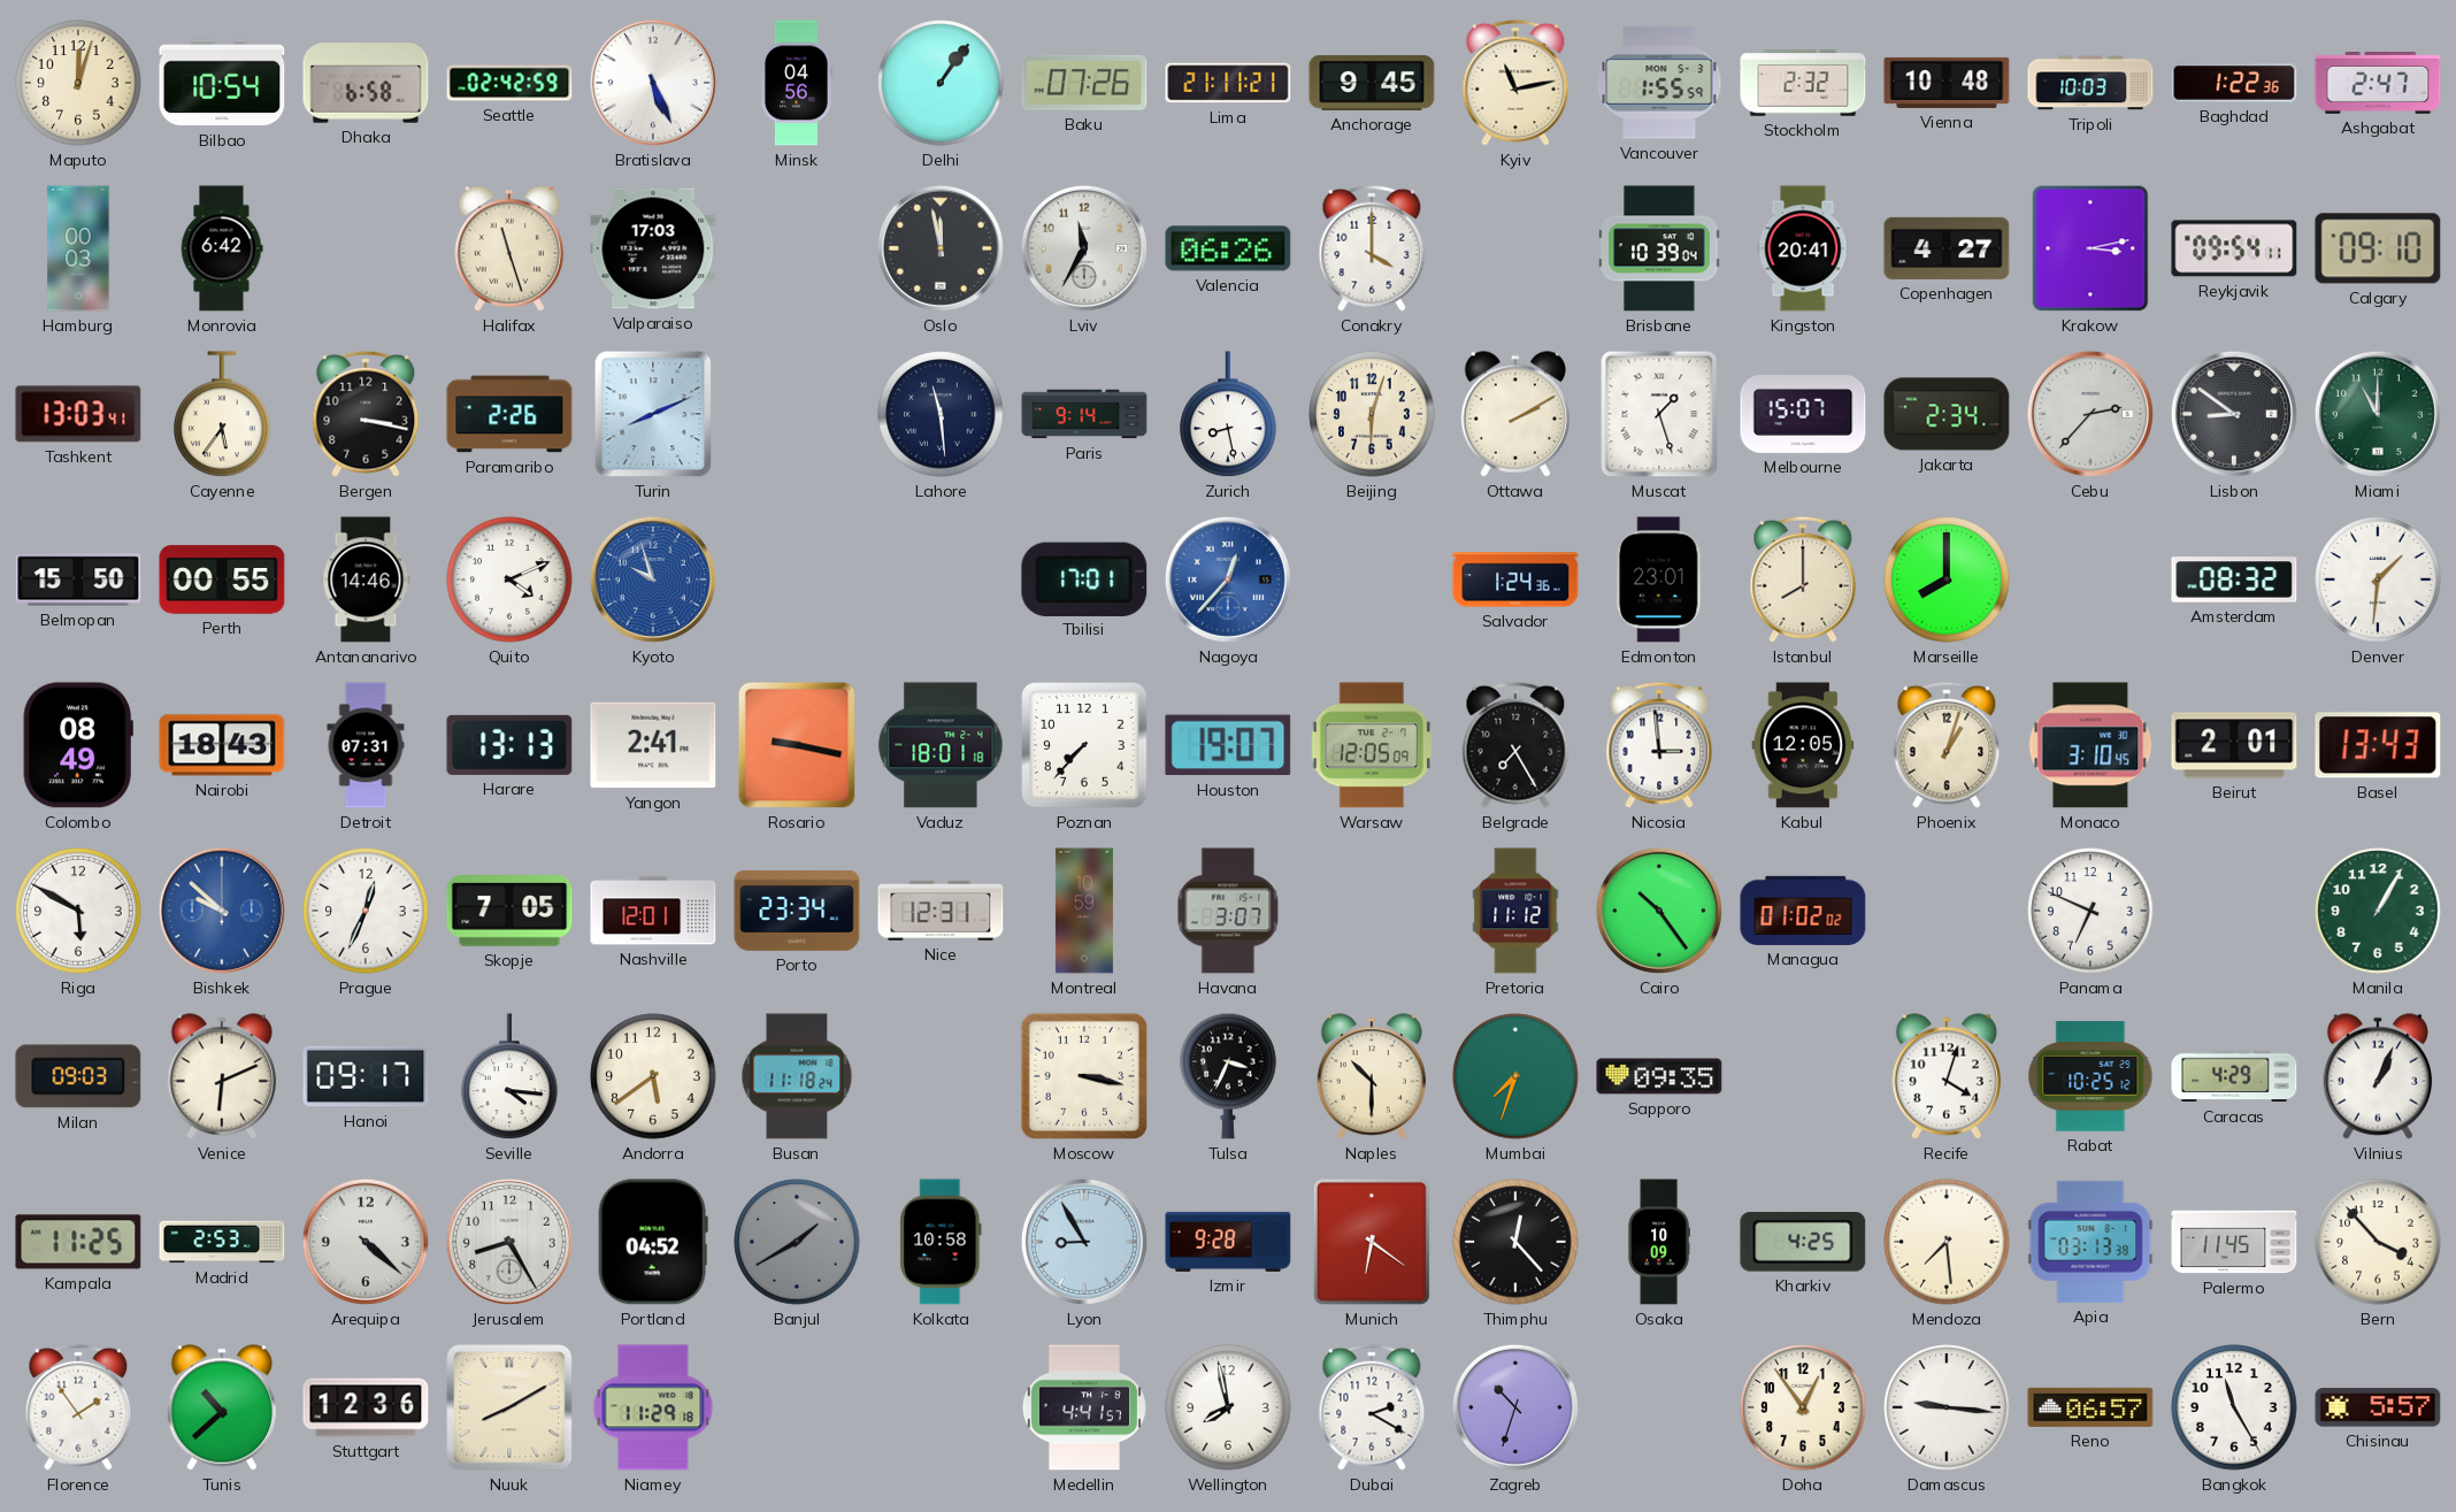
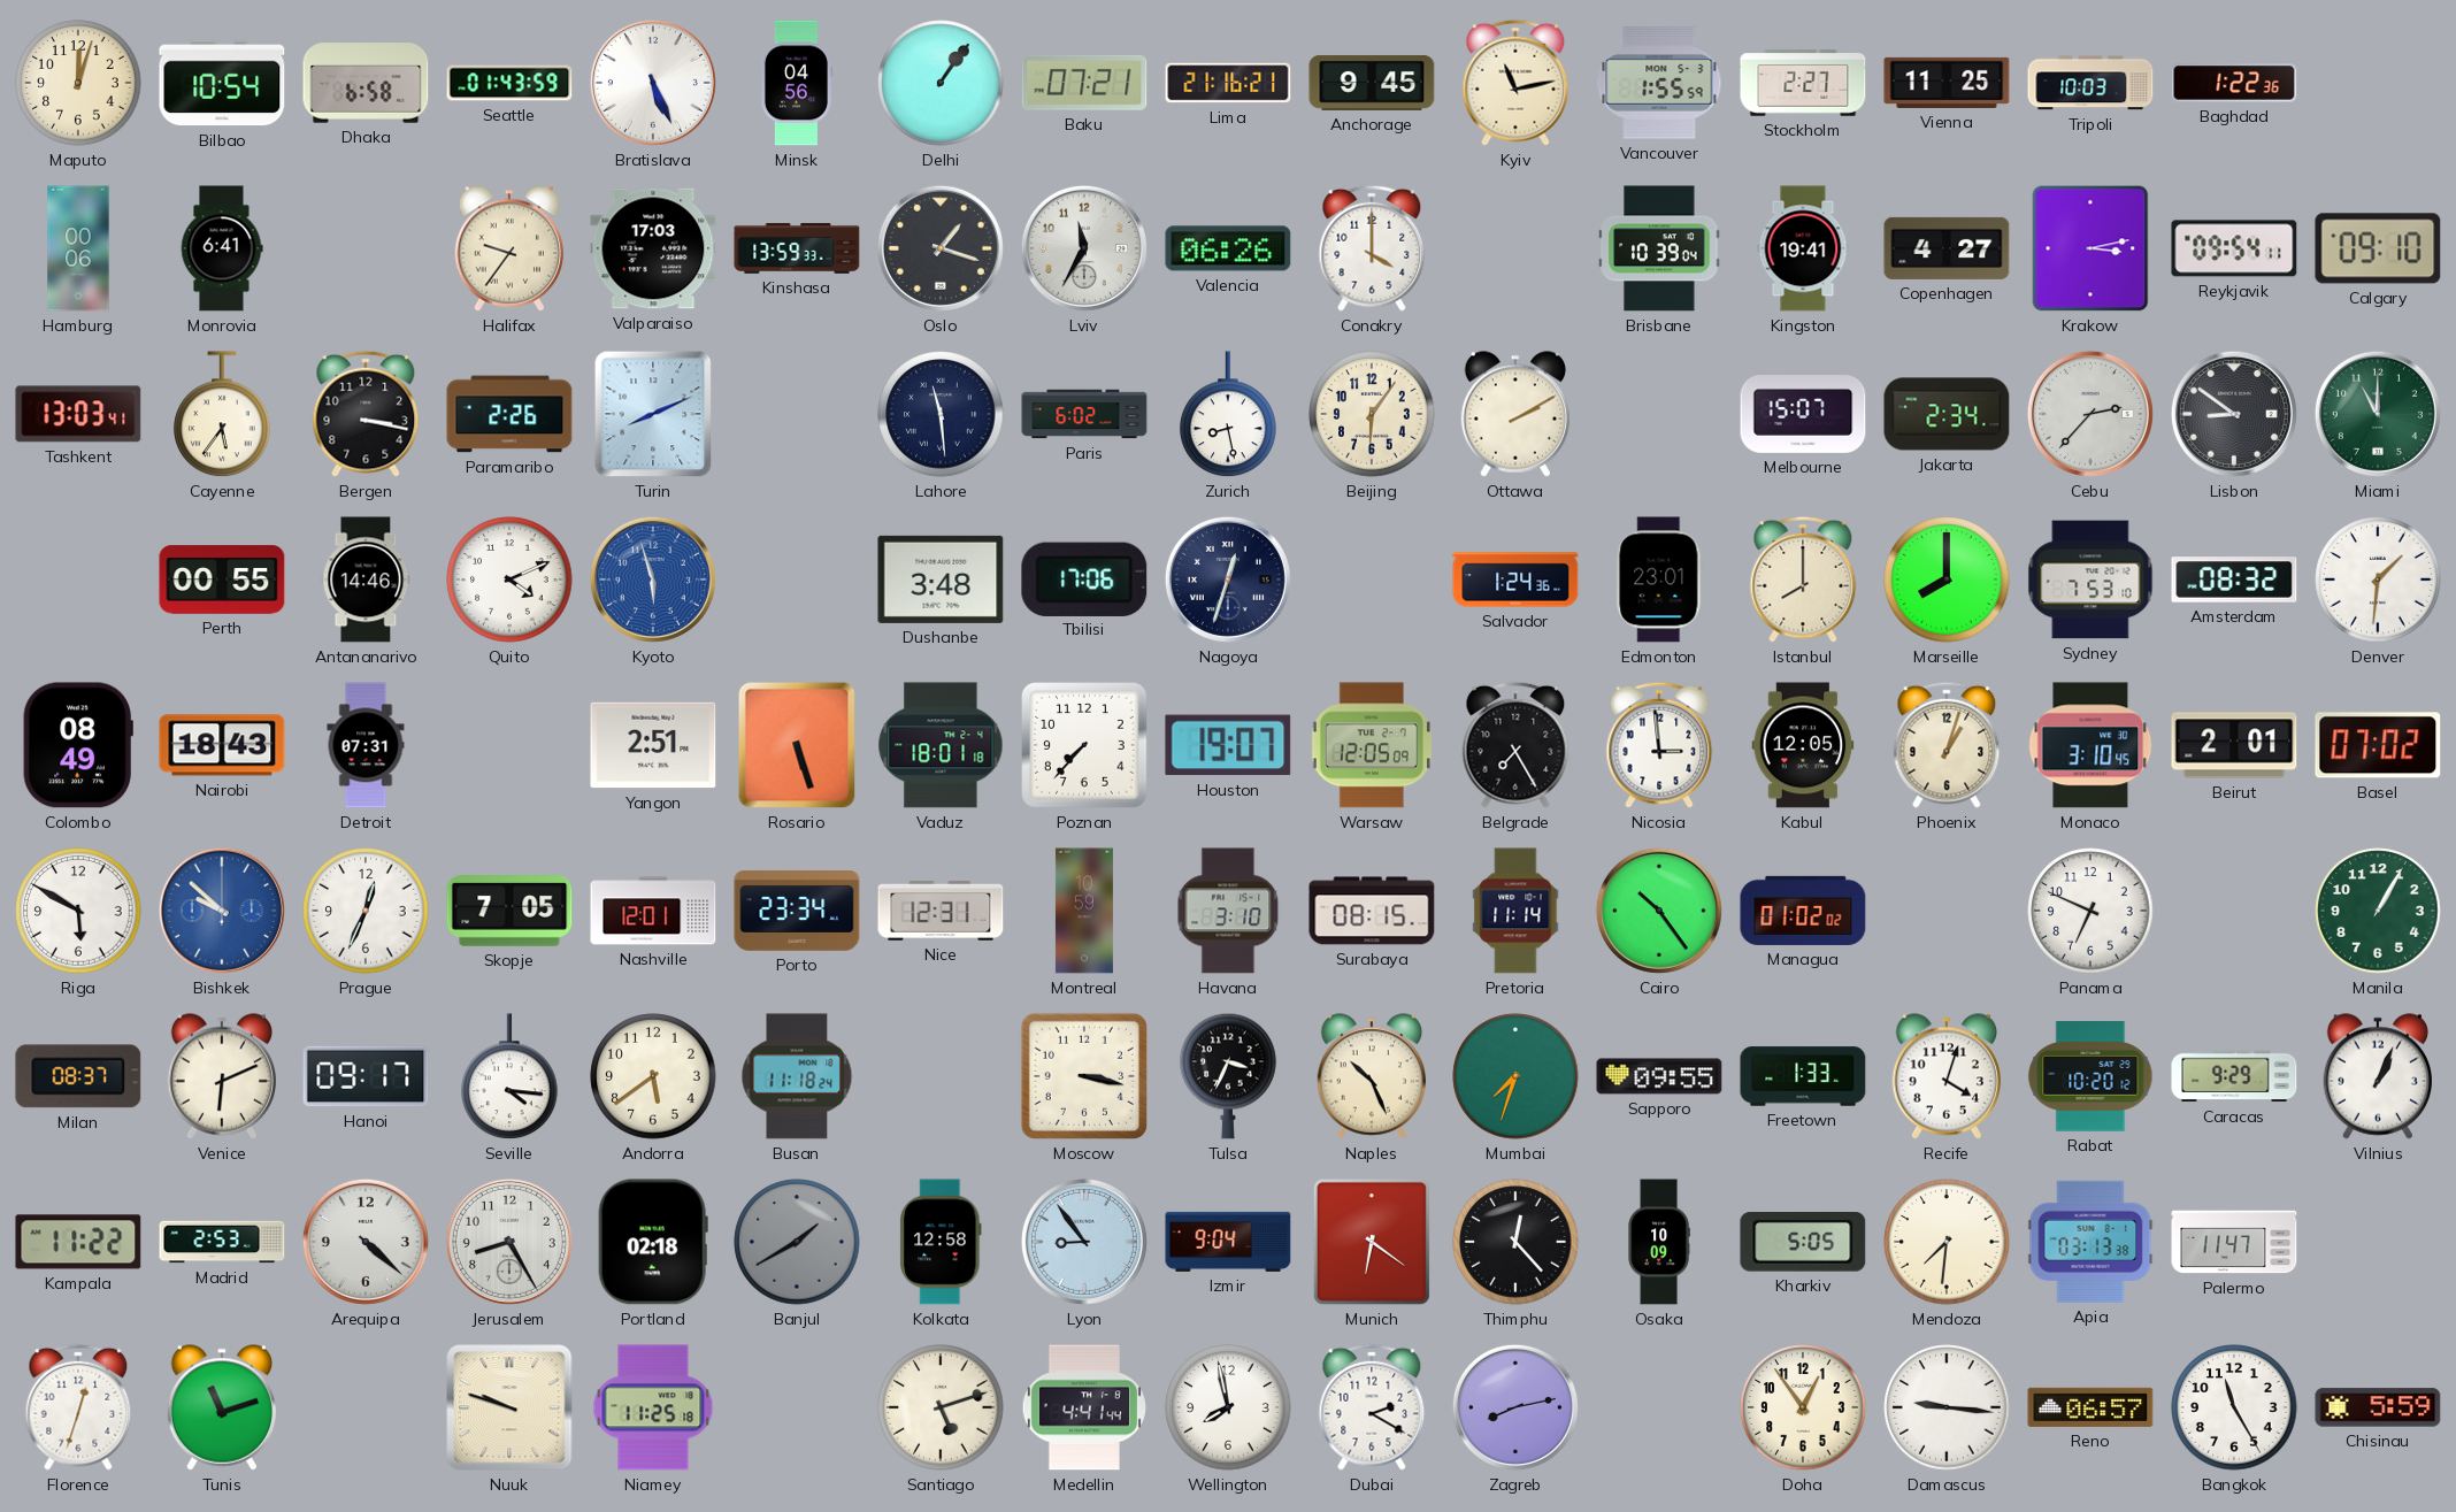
Seattle: 02:42 -> 01:43 (509, 83)
Baku: 07:26 -> 07:21 (1084, 83)
Lima: 21:11 -> 21:16 (1228, 83)
Stockholm: 2:32 -> 2:27 (1803, 83)
Vienna: 10:48 -> 11:25 (1947, 83)
Ashgabat: 2:47 -> none (2378, 84)
Hamburg: 00:03 -> 00:06 (78, 248)
Monrovia: 6:42 -> 6:41 (222, 248)
Halifax: 11:27 -> 9:36 (508, 248)
Kinshasa: none -> 13:59 (797, 248)
Oslo: 11:58 -> 1:18 (941, 248)
Kingston: 20:41 -> 19:41 (1803, 248)
Paris: 9:14 -> 6:02 (1084, 414)
Beijing: 6:03 -> 6:06 (1372, 414)
Muscat: 1:27 -> none (1659, 414)
Belmopan: 15:50 -> none (78, 580)
Kyoto: 9:57 -> 5:57 (653, 580)
Dushanbe: none -> 3:48 (941, 580)
Tbilisi: 17:01 -> 17:06 (1084, 578)
Nagoya: 12:37 -> 12:33 (1228, 580)
Nagoya dial: blue -> navy (1228, 580)
Sydney: none -> 7:53 (2090, 580)
Harare: 13:13 -> none (509, 745)
Yangon: 2:41 -> 2:51 (653, 745)
Rosario: 9:17 -> 5:27 (797, 745)
Basel: 13:43 -> 07:02 (2378, 745)
Havana: 3:07 -> 3:10 (1228, 911)
Surabaya: none -> 08:15 (1372, 911)
Pretoria: 11:12 -> 11:14 (1515, 911)
Milan: 09:03 -> 08:37 (78, 1076)
Naples: 10:30 -> 10:26 (1371, 1076)
Sapporo: 09:35 -> 09:55 (1659, 1076)
Freetown: none -> 1:33 (1803, 1076)
Rabat: 10:25 -> 10:20 (2090, 1076)
Caracas: 4:29 -> 9:29 (2234, 1076)
Kampala: 11:25 -> 11:22 (78, 1242)
Portland: 04:52 -> 02:18 (653, 1242)
Kolkata: 10:58 -> 12:58 (941, 1242)
Lyon: 8:55 -> 8:54 (1084, 1242)
Izmir: 9:28 -> 9:04 (1228, 1242)
Kharkiv: 4:25 -> 5:05 (1803, 1243)
Mendoza: 7:29 -> 7:31 (1947, 1242)
Palermo: 11:45 -> 11:47 (2234, 1242)
Bern: 3:53 -> none (2378, 1242)
Florence: 1:54 -> 12:33 (78, 1407)
Tunis: 10:38 -> 11:12 (221, 1407)
Stuttgart: 12:36 -> none (366, 1407)
Nuuk: 8:10 -> 9:48 (509, 1407)
Niamey: 11:29 -> 11:25 (653, 1407)
Santiago: none -> 5:12 (941, 1407)
Medellin: 4:41:57 -> 4:41:44 (1084, 1407)
Zagreb: 10:33 -> 8:13 (1515, 1407)
Chisinau: 5:57 -> 5:59 (2378, 1407)
